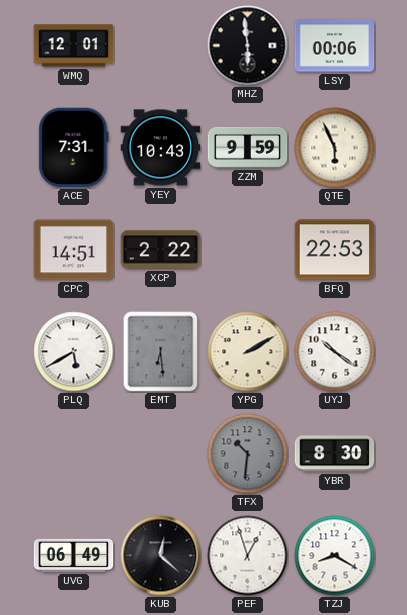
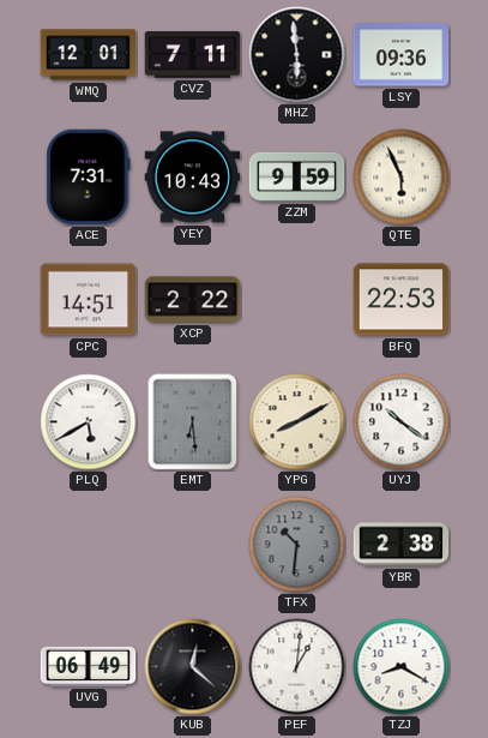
CVZ: none -> 7:11 (193, 55)
LSY: 00:06 -> 09:36 (402, 55)
YPG: 2:10 -> 8:10 (297, 422)
YBR: 8:30 -> 2:38 (402, 545)
PEF: 12:57 -> 1:01 (297, 667)
